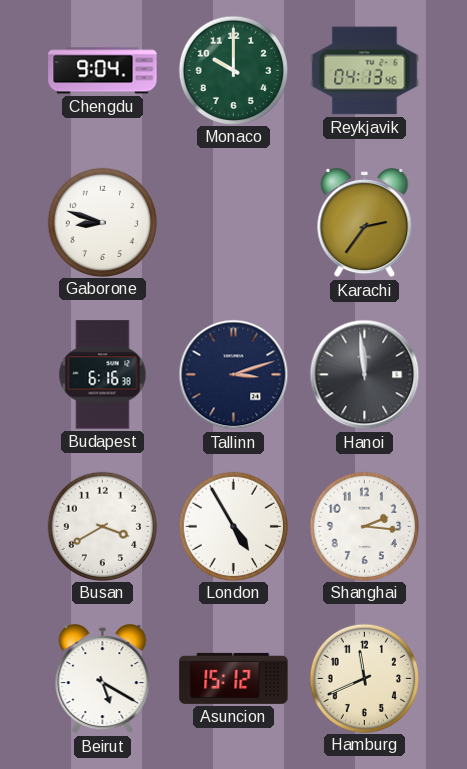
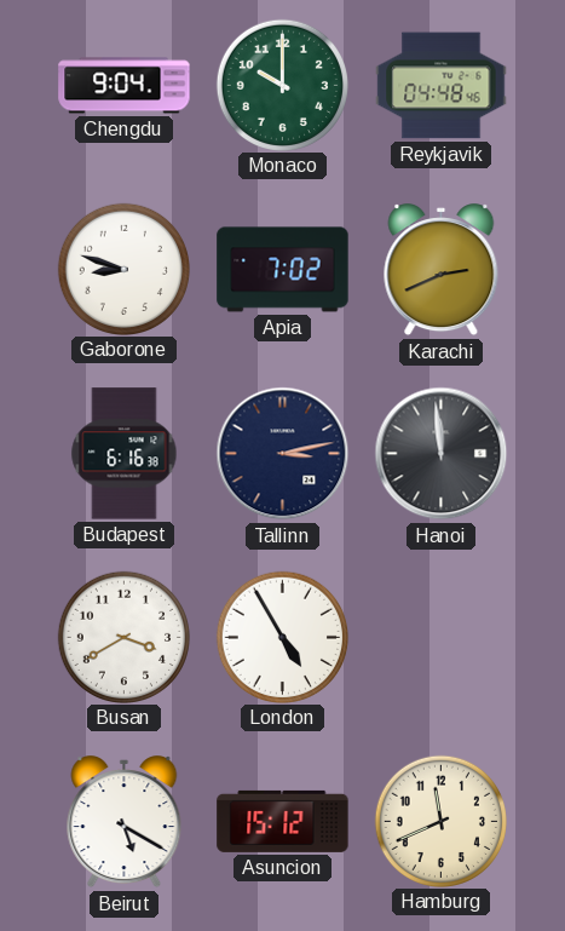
Reykjavik: 04:13 -> 04:48 (442, 86)
Apia: none -> 7:02 (283, 270)
Karachi: 2:36 -> 2:41 (442, 270)
Tallinn: 3:12 -> 3:13 (283, 454)
Shanghai: 2:16 -> none (364, 526)
